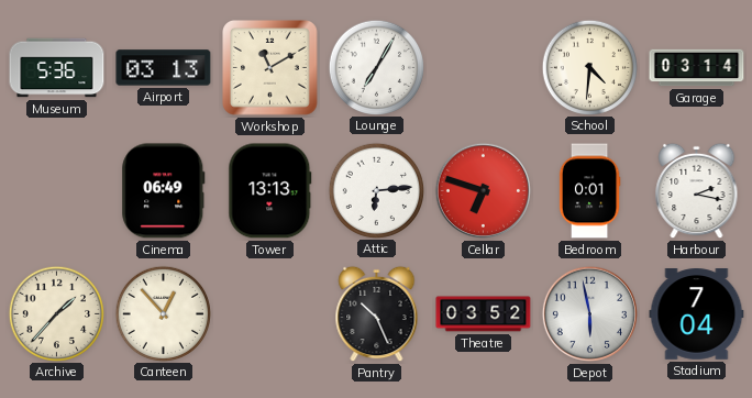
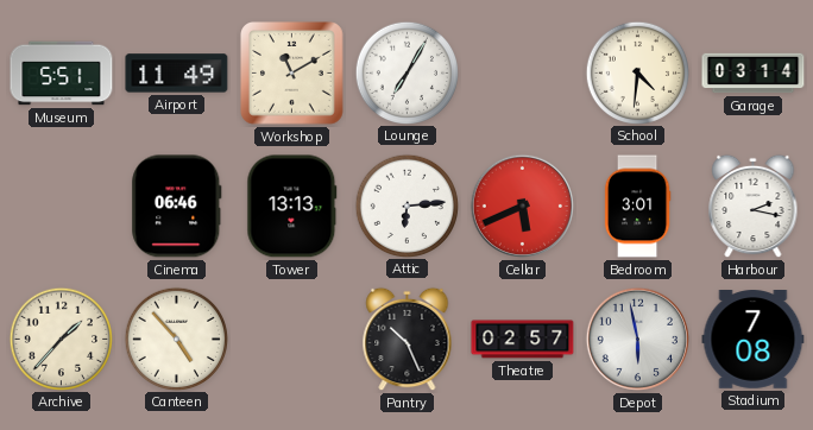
Museum: 5:36 -> 5:51 (62, 74)
Airport: 03:13 -> 11:49 (177, 74)
Cinema: 06:49 -> 06:46 (177, 207)
Cellar: 6:48 -> 5:41 (522, 205)
Bedroom: 0:01 -> 3:01 (637, 207)
Canteen: 12:53 -> 4:53 (176, 339)
Theatre: 03:52 -> 02:57 (523, 340)
Stadium: 7:04 -> 7:08 (754, 340)
